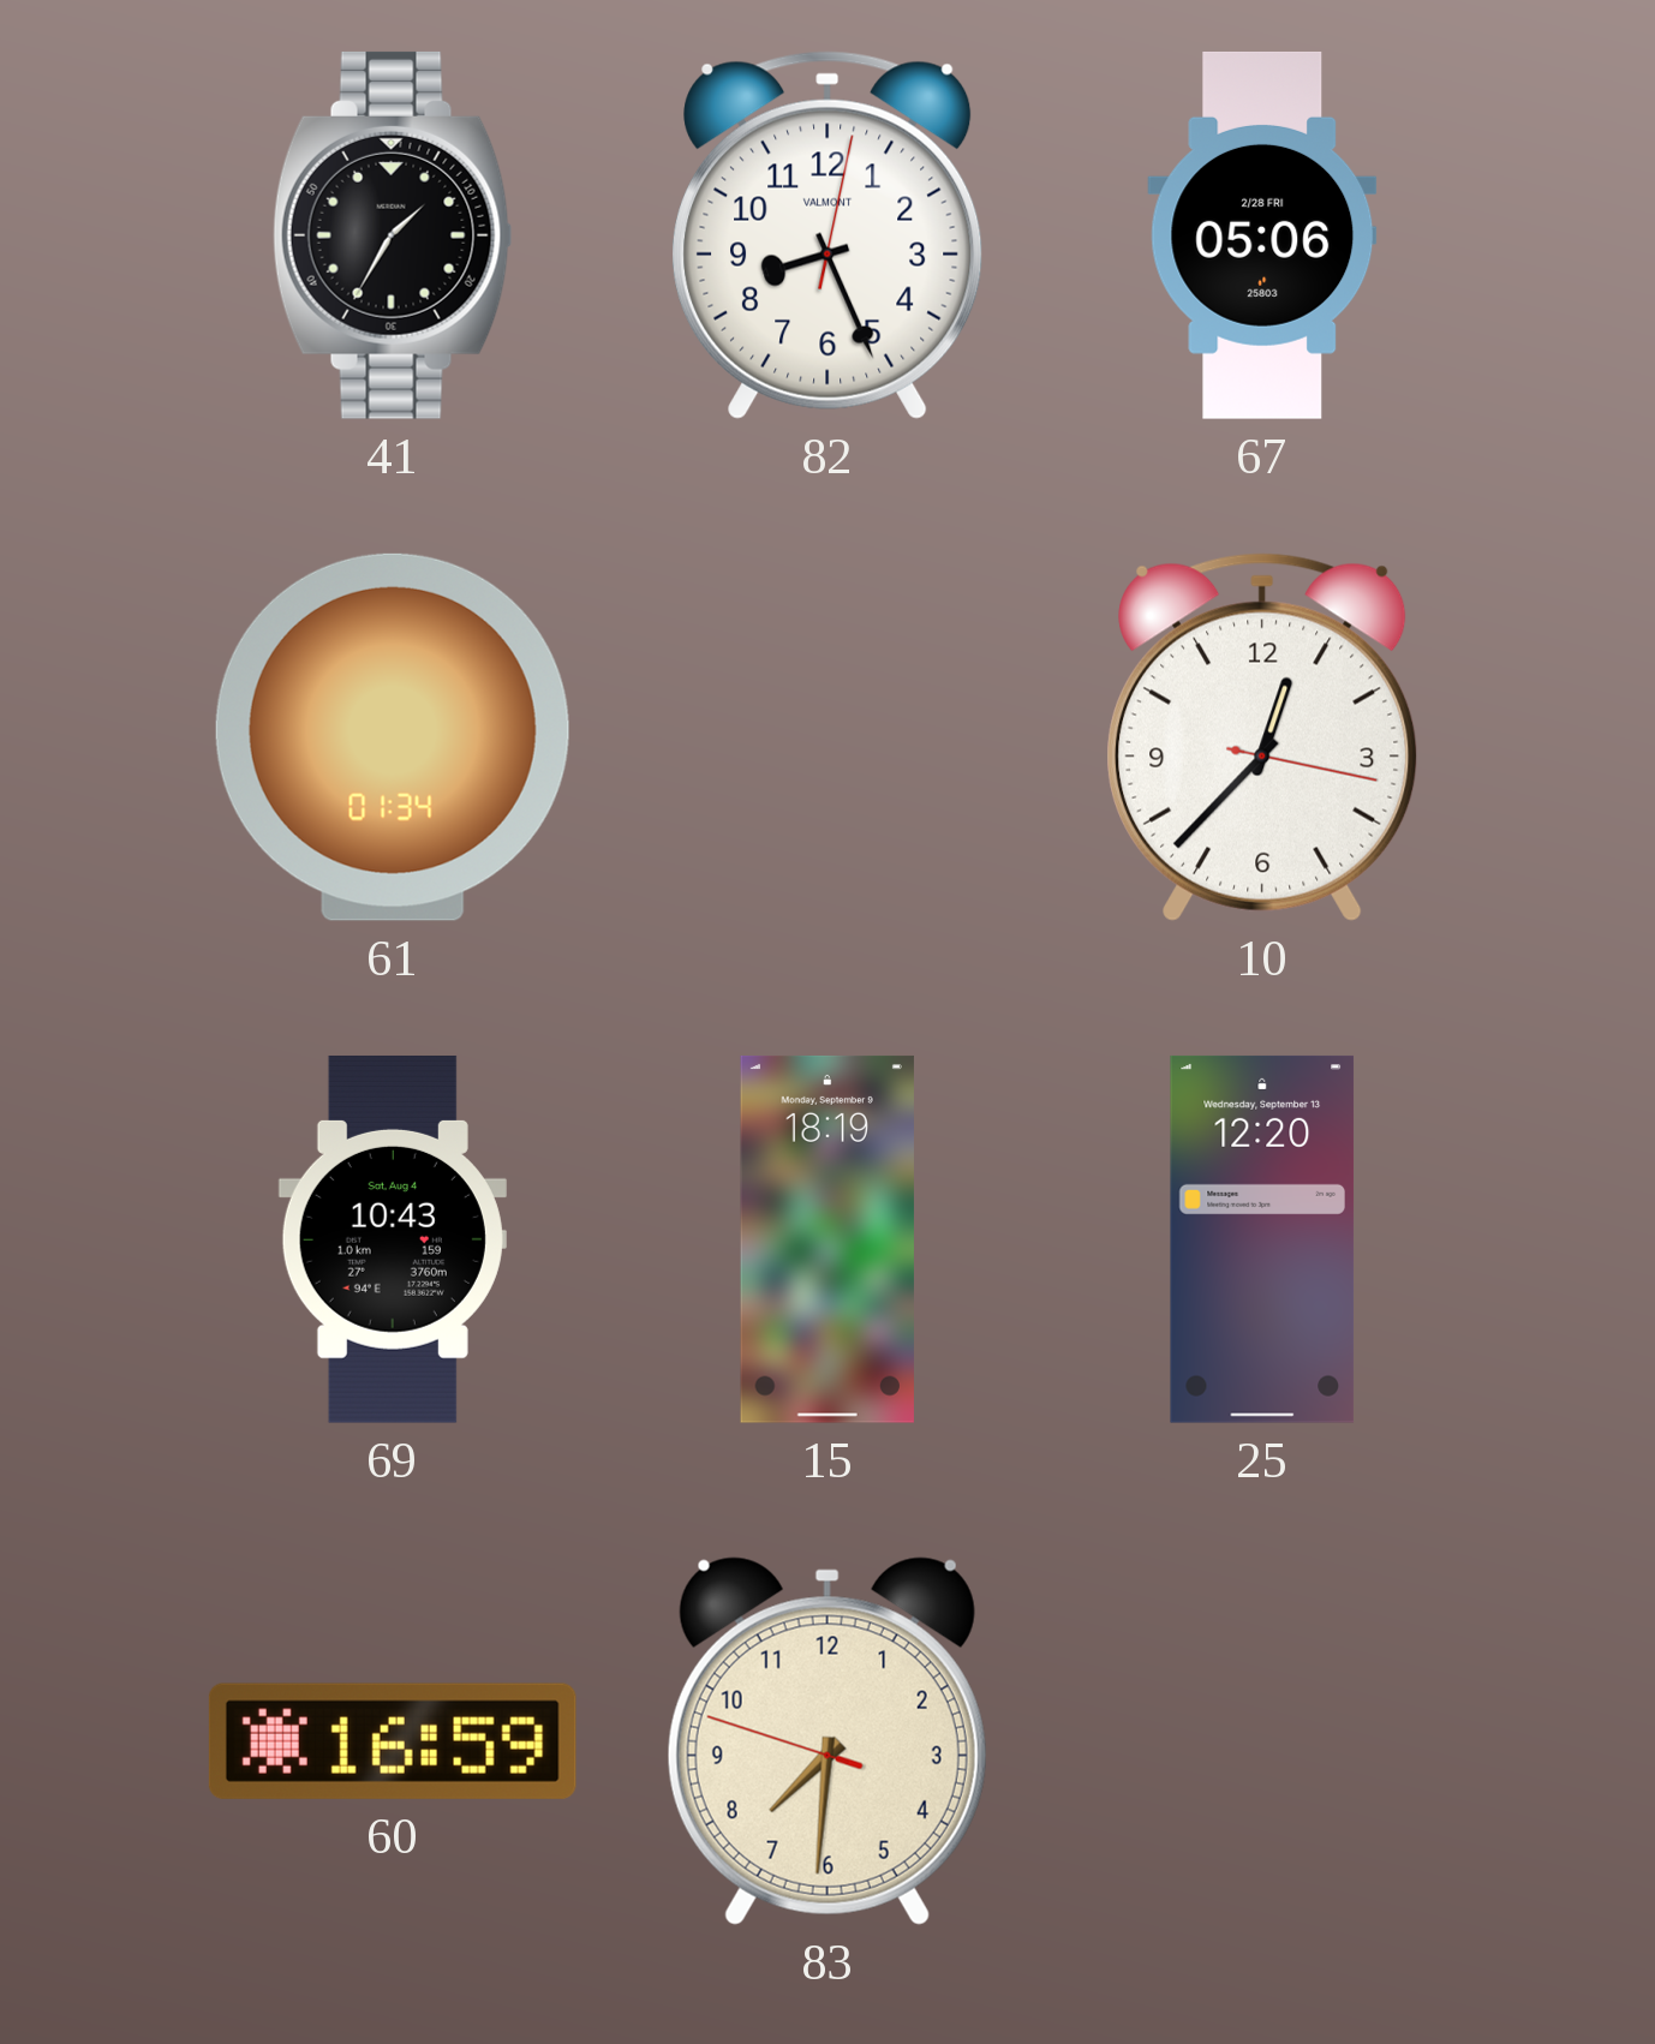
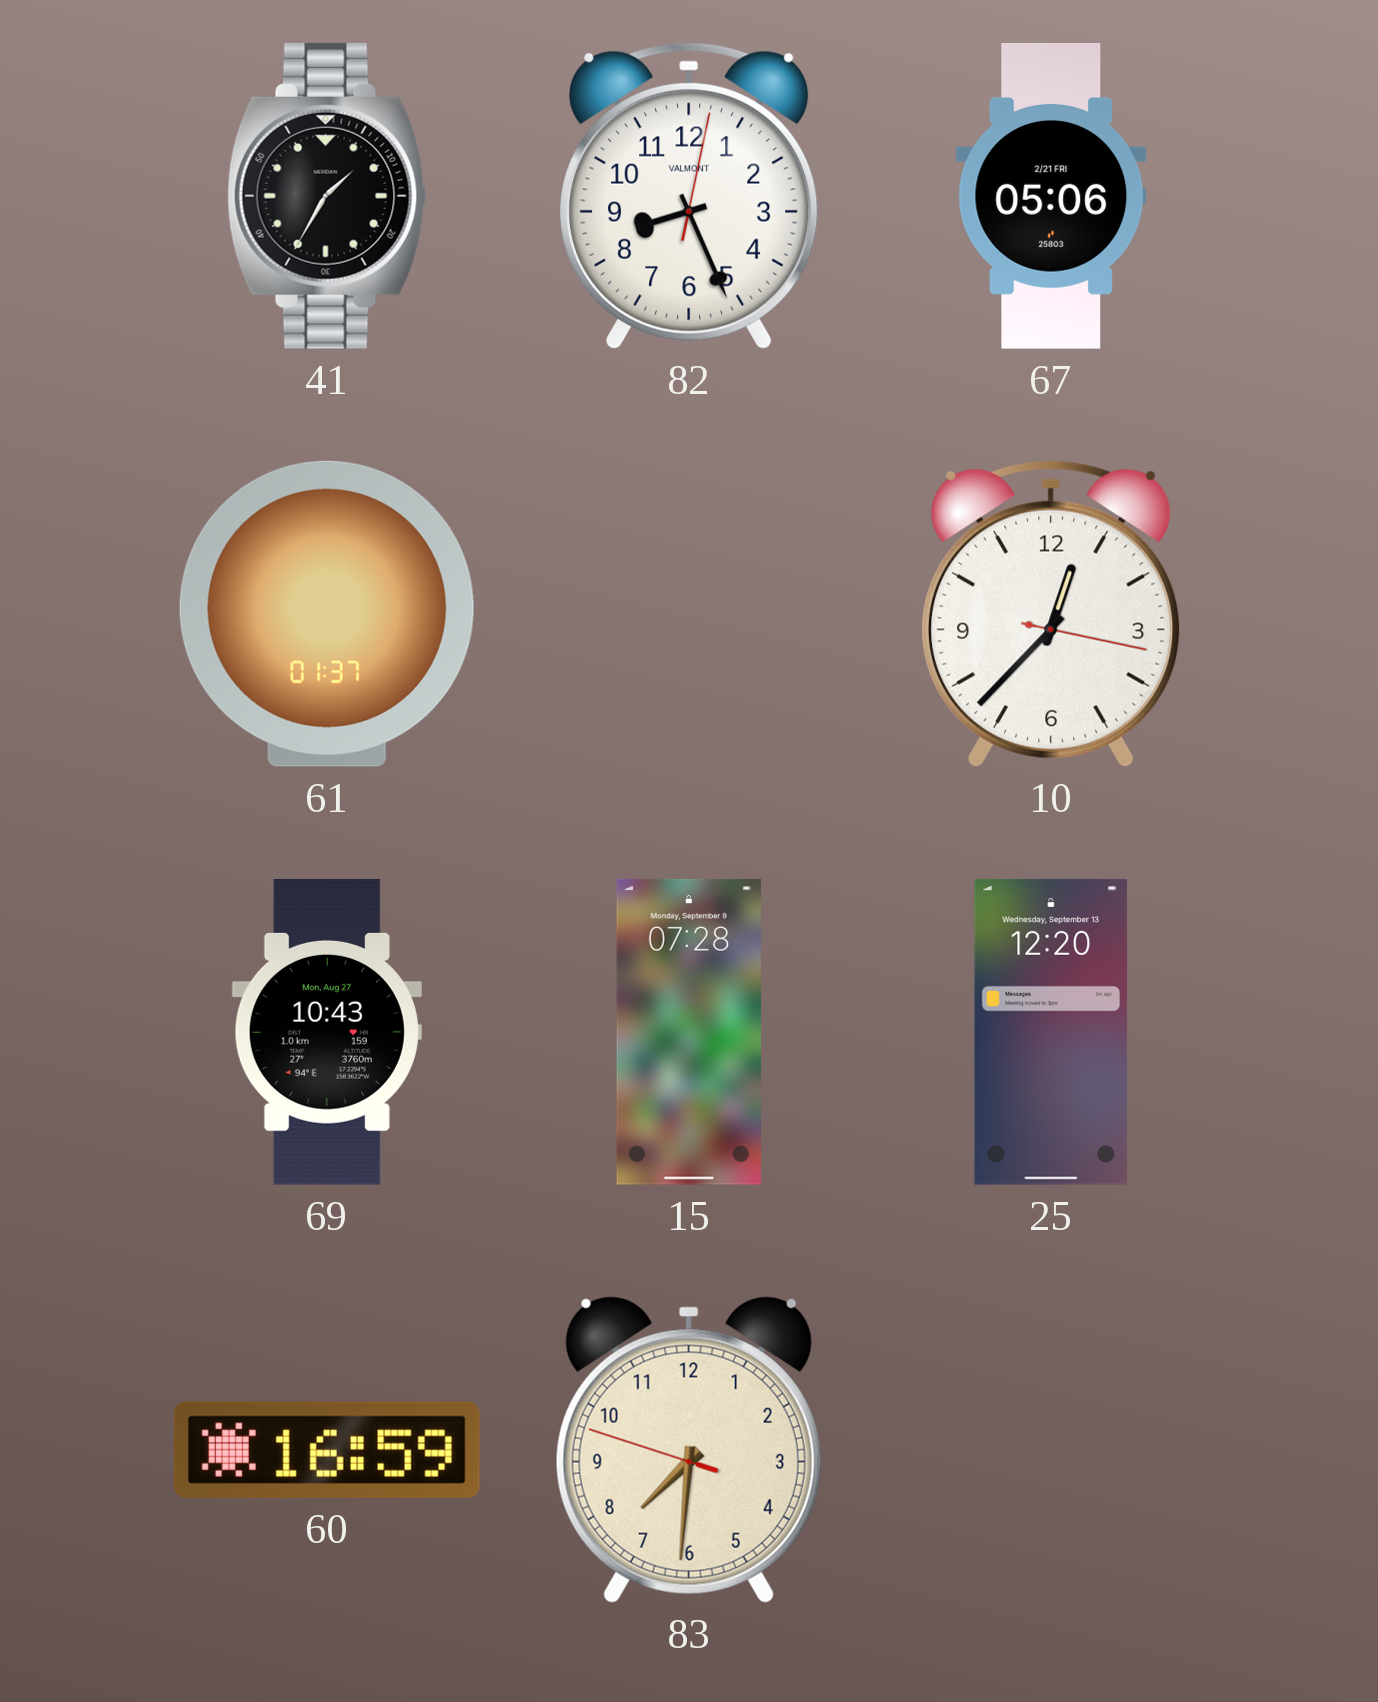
67 date: 2/28 FRI -> 2/21 FRI (1051, 196)
61: 01:34 -> 01:37 (327, 614)
69 date: Sat, Aug 4 -> Mon, Aug 27 (327, 1032)
15: 18:19 -> 07:28 (689, 1032)
